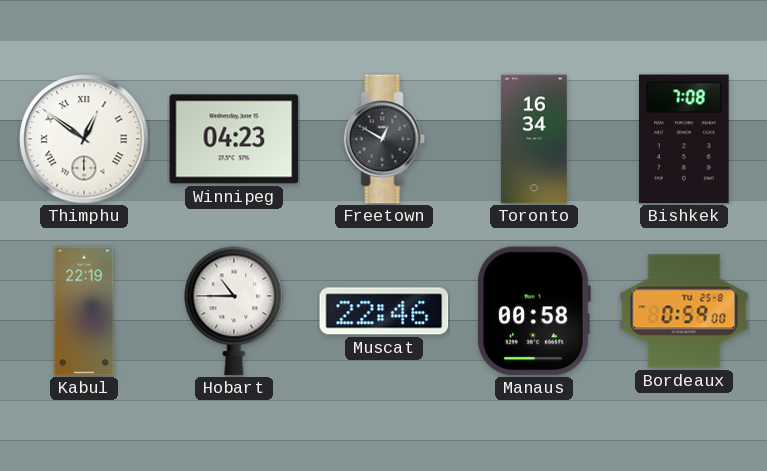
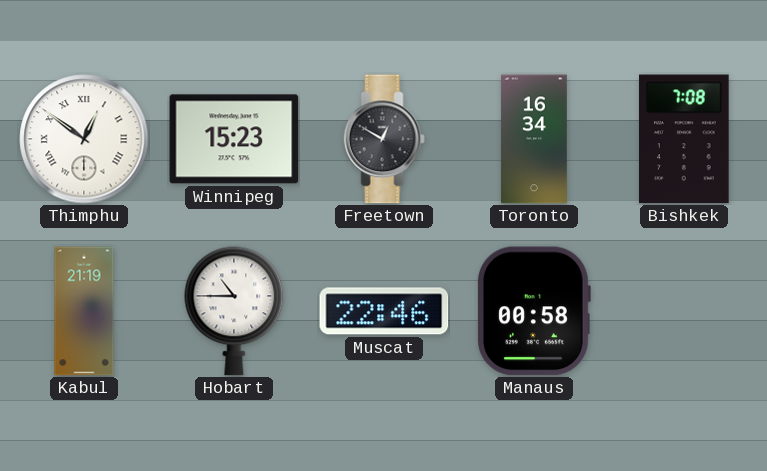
Winnipeg: 04:23 -> 15:23 (234, 139)
Kabul: 22:19 -> 21:19 (84, 311)
Bordeaux: 0:59 -> none (684, 311)
